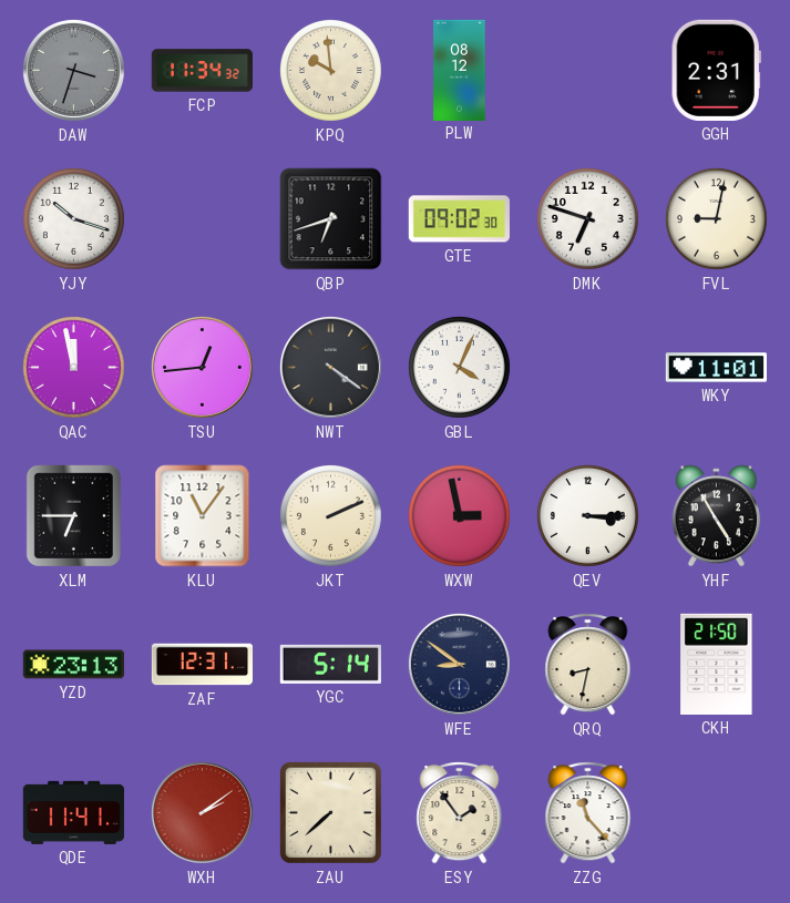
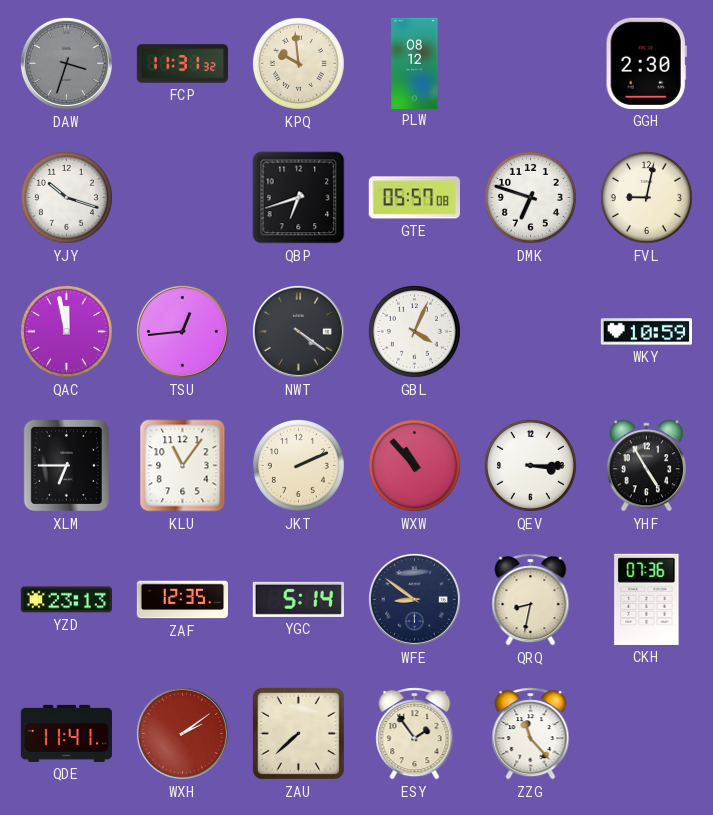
FCP: 11:34 -> 11:31 (182, 64)
GGH: 2:31 -> 2:30 (646, 63)
GTE: 09:02 -> 05:57 (414, 198)
WKY: 11:01 -> 10:59 (646, 332)
WXW: 2:58 -> 10:53 (414, 465)
ZAF: 12:31 -> 12:35 (182, 600)
CKH: 21:50 -> 07:36 (647, 599)
